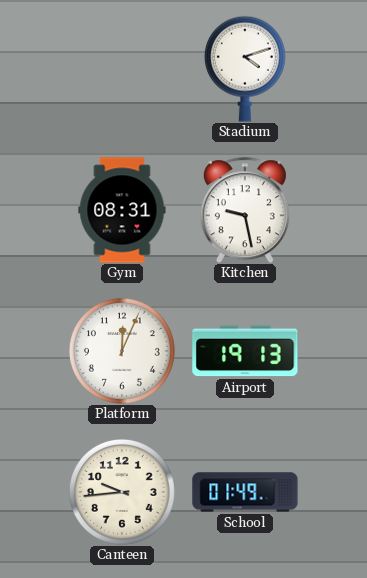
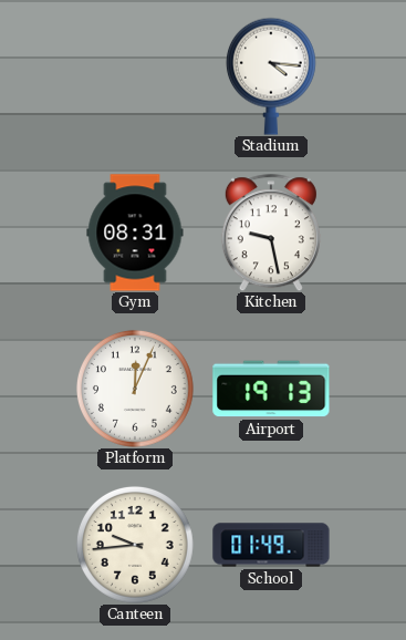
Stadium: 4:12 -> 4:16 (271, 76)
